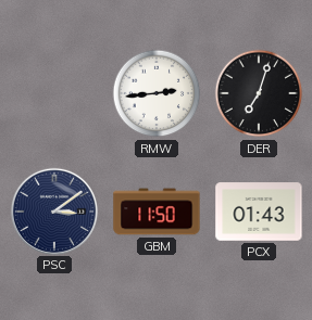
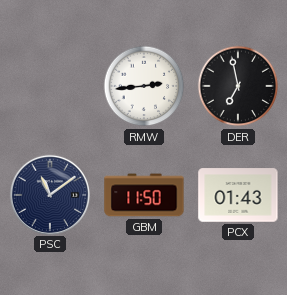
DER: 7:03 -> 6:58 (238, 86)
PSC: 3:09 -> 11:09 (49, 194)
